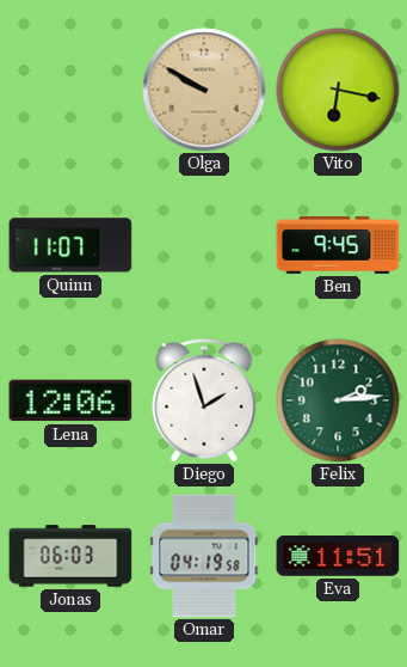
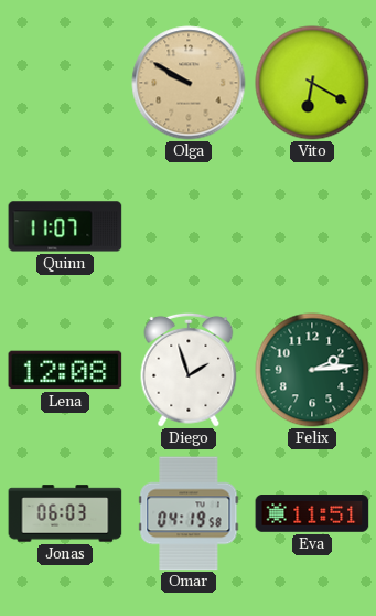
Vito: 6:17 -> 6:20 (312, 83)
Ben: 9:45 -> none (338, 245)
Lena: 12:06 -> 12:08 (65, 370)
